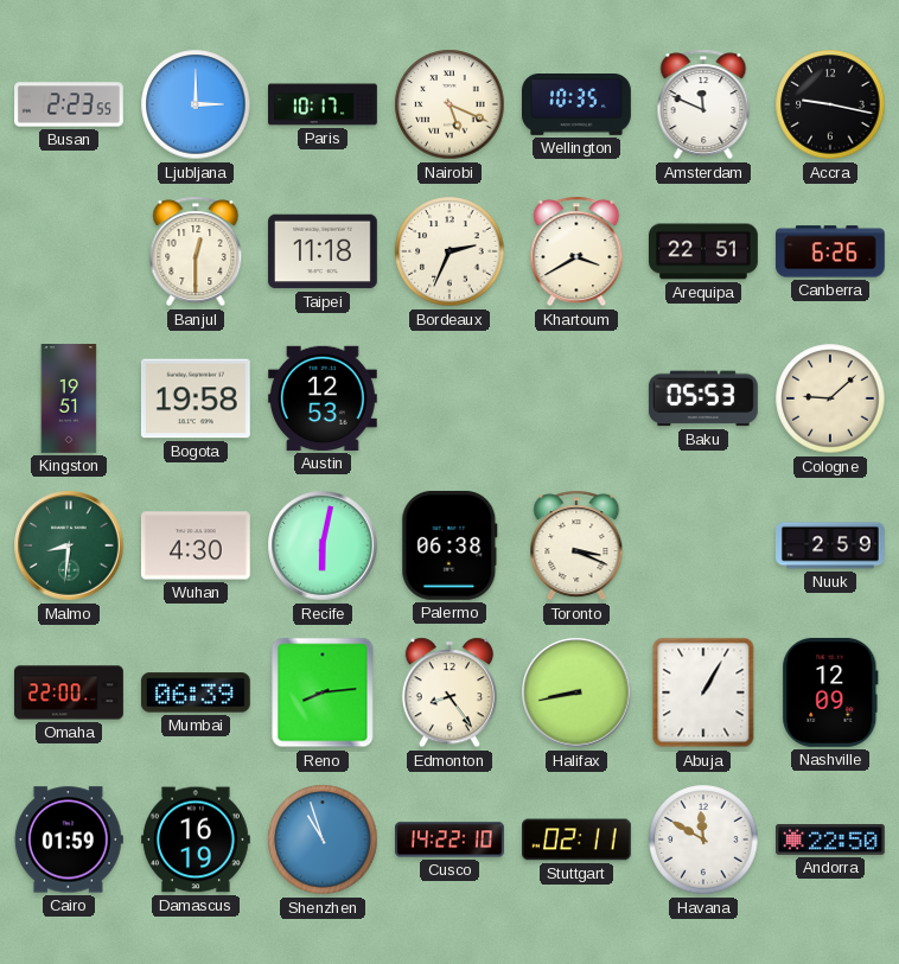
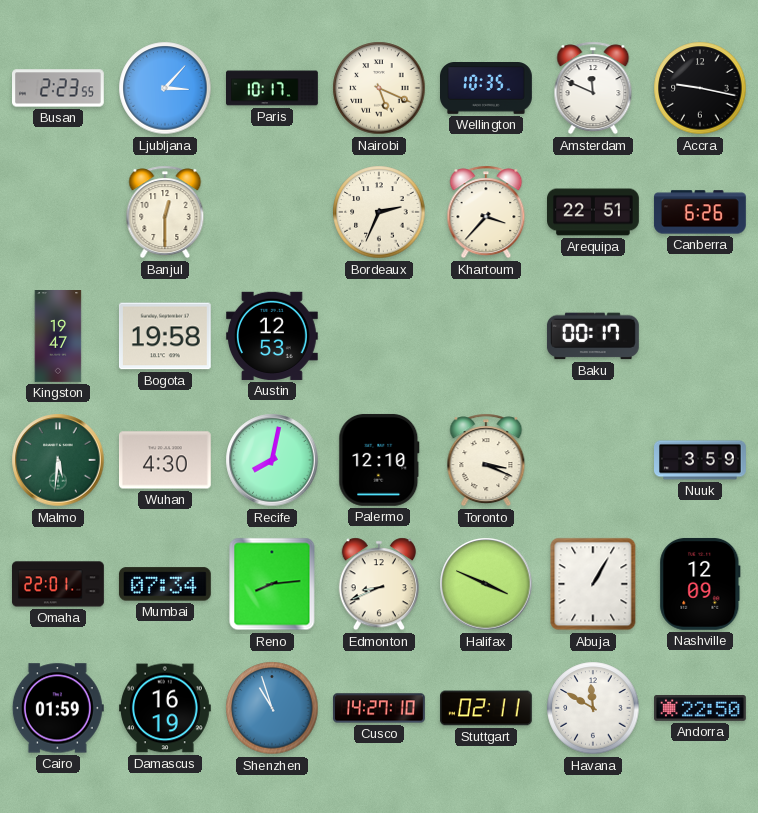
Ljubljana: 3:00 -> 3:07 (165, 88)
Taipei: 11:18 -> none (324, 251)
Khartoum: 3:40 -> 3:37 (486, 212)
Kingston: 19:51 -> 19:47 (58, 337)
Baku: 05:53 -> 00:17 (593, 336)
Cologne: 9:08 -> none (830, 398)
Malmo: 8:31 -> 5:31 (58, 460)
Recife: 6:02 -> 8:02 (272, 460)
Palermo: 06:38 -> 12:10 (379, 460)
Nuuk: 2:59 -> 3:59 (700, 460)
Omaha: 22:00 -> 22:01 (59, 584)
Mumbai: 06:39 -> 07:34 (165, 584)
Edmonton: 8:24 -> 8:41 (379, 584)
Halifax: 8:43 -> 3:49 (486, 584)
Cusco: 14:22 -> 14:27 (380, 708)
